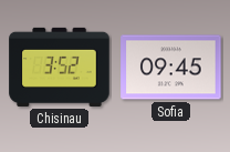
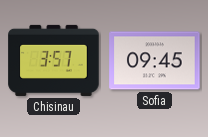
Chisinau: 3:52 -> 3:57 (54, 60)
